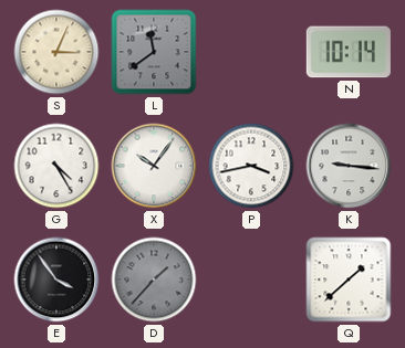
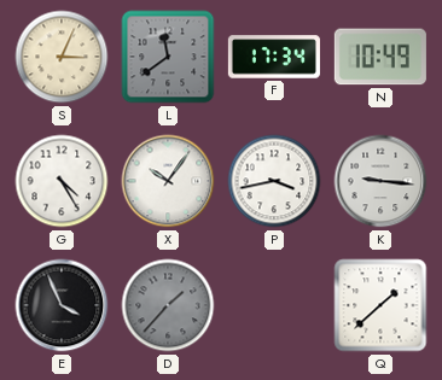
F: none -> 17:34 (274, 57)
N: 10:14 -> 10:49 (380, 57)
E: 3:54 -> 3:56 (62, 305)
